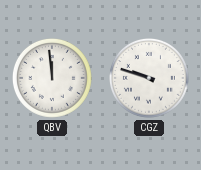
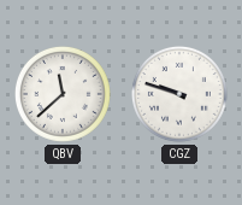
QBV: 11:59 -> 11:38 (63, 94)
